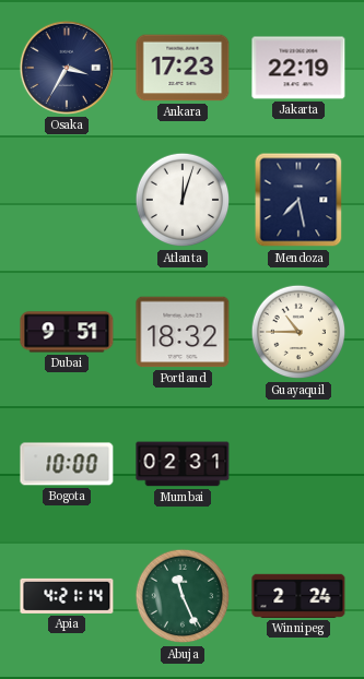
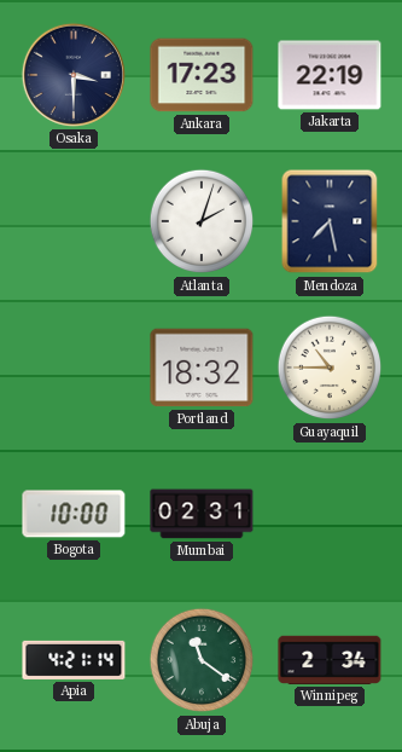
Osaka: 3:35 -> 3:30 (74, 75)
Atlanta: 12:03 -> 2:03 (202, 221)
Dubai: 9:51 -> none (67, 332)
Abuja: 11:26 -> 11:21 (202, 660)
Winnipeg: 2:24 -> 2:34 (330, 660)
